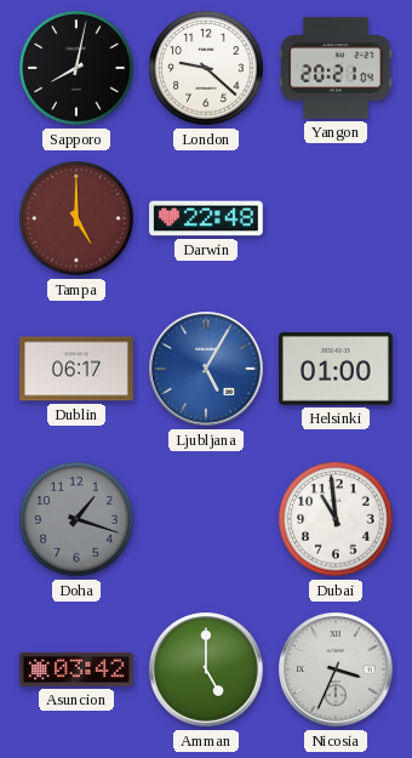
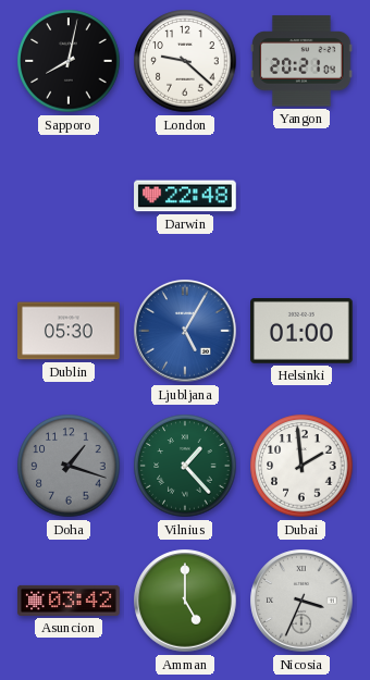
Tampa: 5:00 -> none (76, 218)
Dublin: 06:17 -> 05:30 (70, 331)
Vilnius: none -> 1:23 (185, 466)
Dubai: 10:59 -> 1:59 (301, 466)
